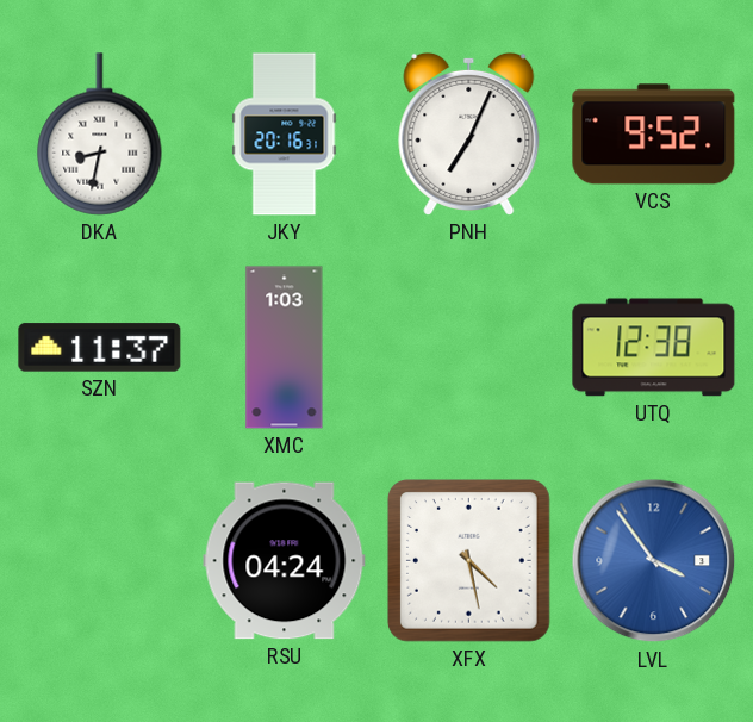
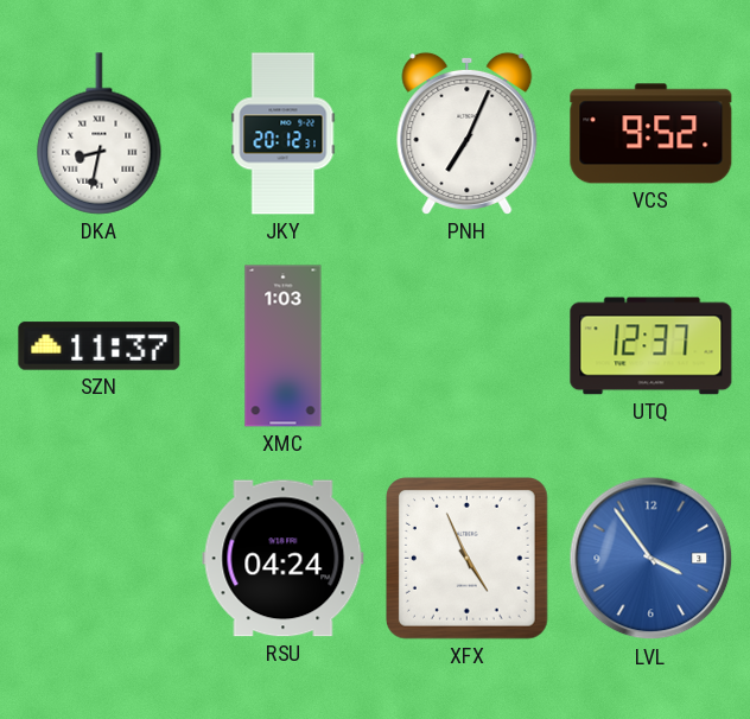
JKY: 20:16 -> 20:12 (284, 134)
UTQ: 12:38 -> 12:37 (652, 346)
XFX: 4:28 -> 4:56 (468, 559)
